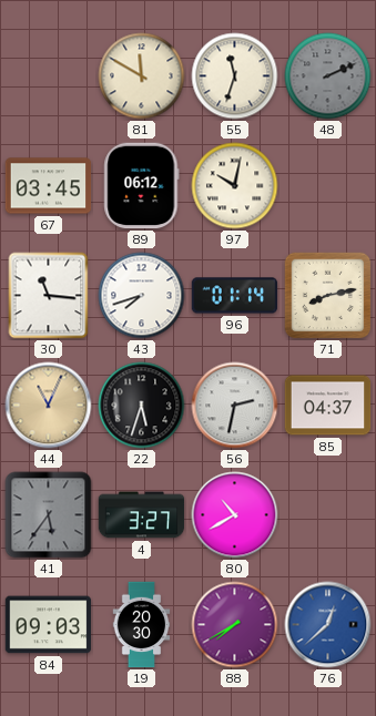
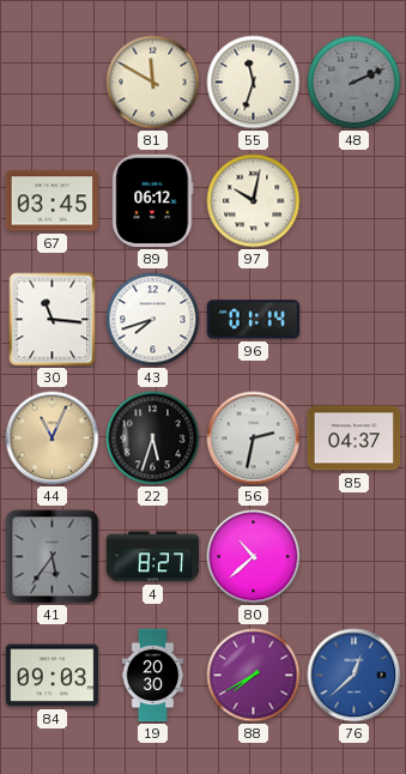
71: 8:13 -> none (328, 296)
4: 3:27 -> 8:27 (153, 557)
80: 10:40 -> 10:38 (254, 557)
